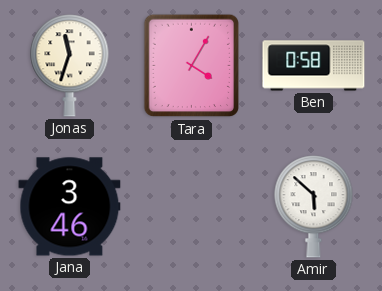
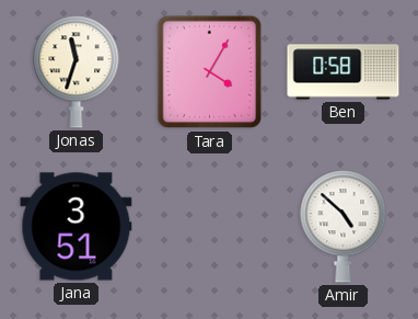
Jana: 3:46 -> 3:51 (77, 227)
Amir: 5:52 -> 4:52 (344, 227)
